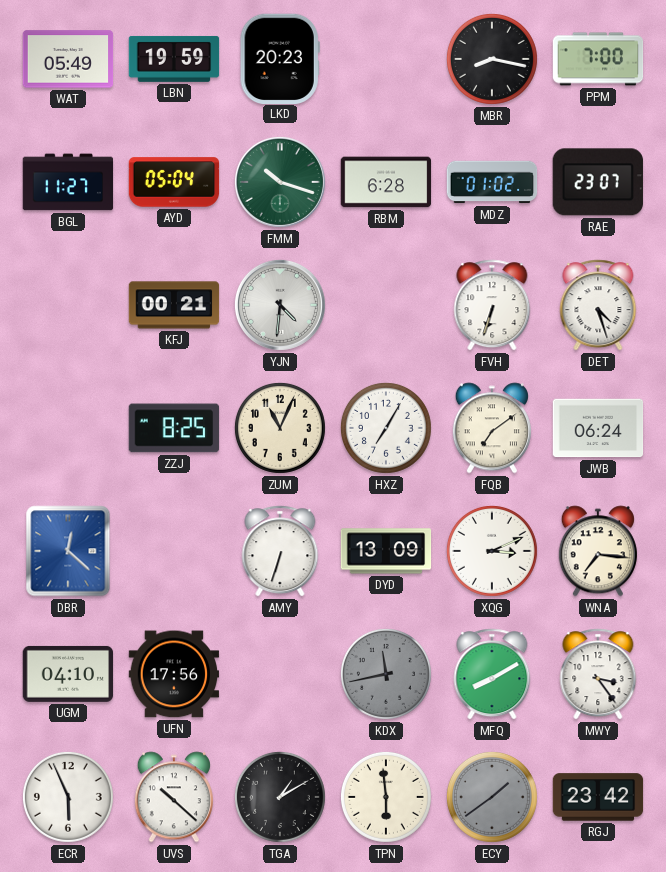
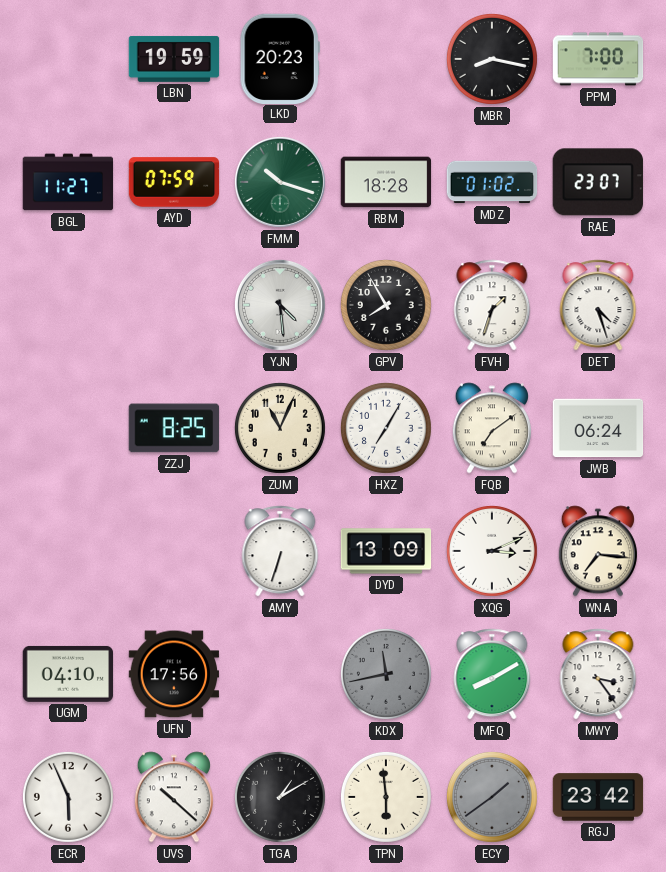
WAT: 05:49 -> none (68, 59)
AYD: 05:04 -> 07:59 (174, 182)
RBM: 6:28 -> 18:28 (386, 182)
KFJ: 00:21 -> none (174, 305)
YJN: 4:31 -> 4:29 (280, 305)
GPV: none -> 7:55 (386, 305)
FVH: 6:33 -> 1:33 (492, 305)
DBR: 12:22 -> none (68, 551)
